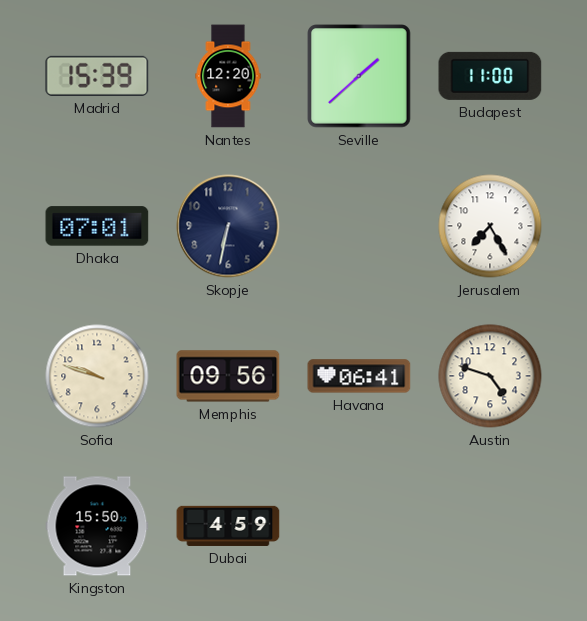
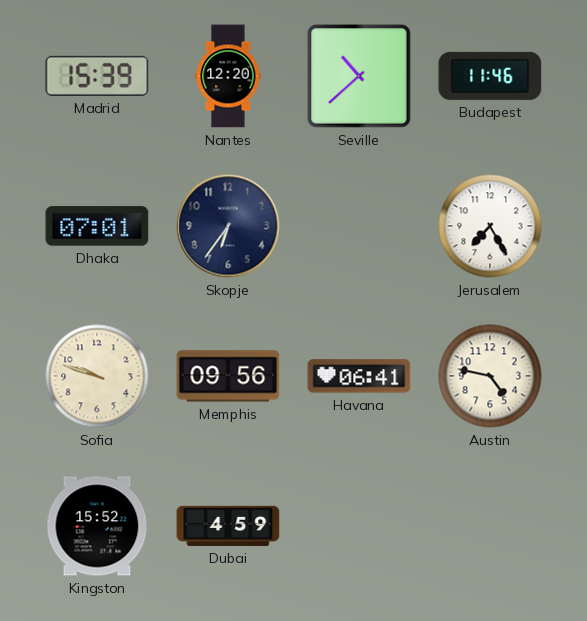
Seville: 1:38 -> 10:38 (360, 77)
Budapest: 11:00 -> 11:46 (490, 76)
Skopje: 6:32 -> 6:36 (228, 226)
Austin: 4:48 -> 4:47 (490, 376)
Kingston: 15:50 -> 15:52 (97, 526)
